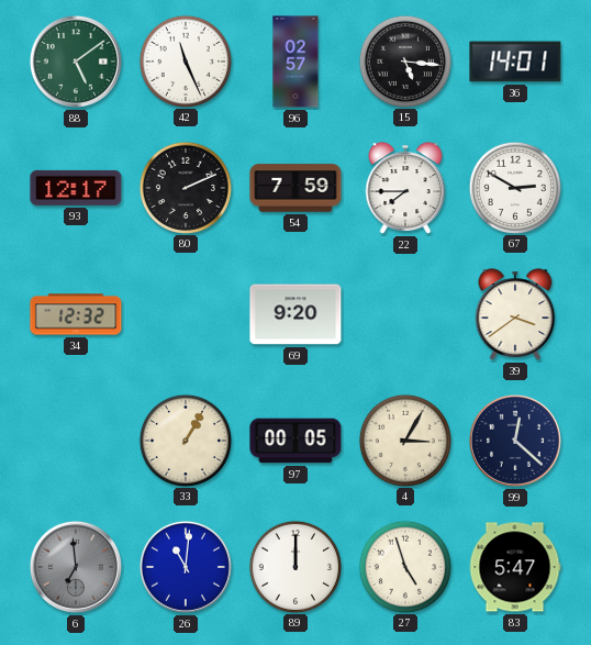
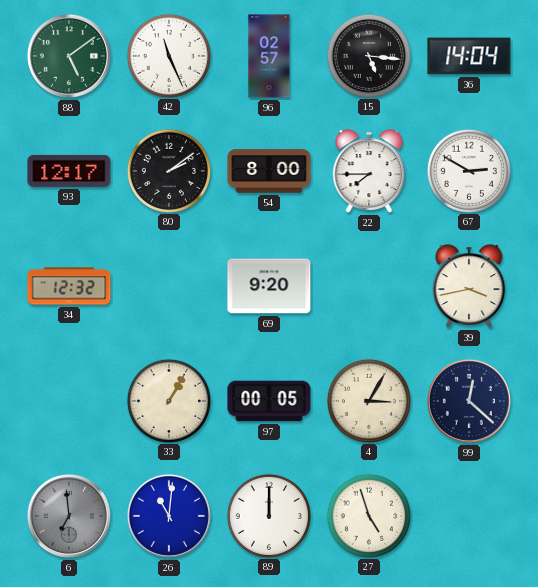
36: 14:01 -> 14:04 (469, 56)
80: 2:11 -> 2:09 (168, 170)
54: 7:59 -> 8:00 (269, 171)
39: 3:39 -> 3:43 (469, 286)
83: 5:47 -> none (515, 567)
